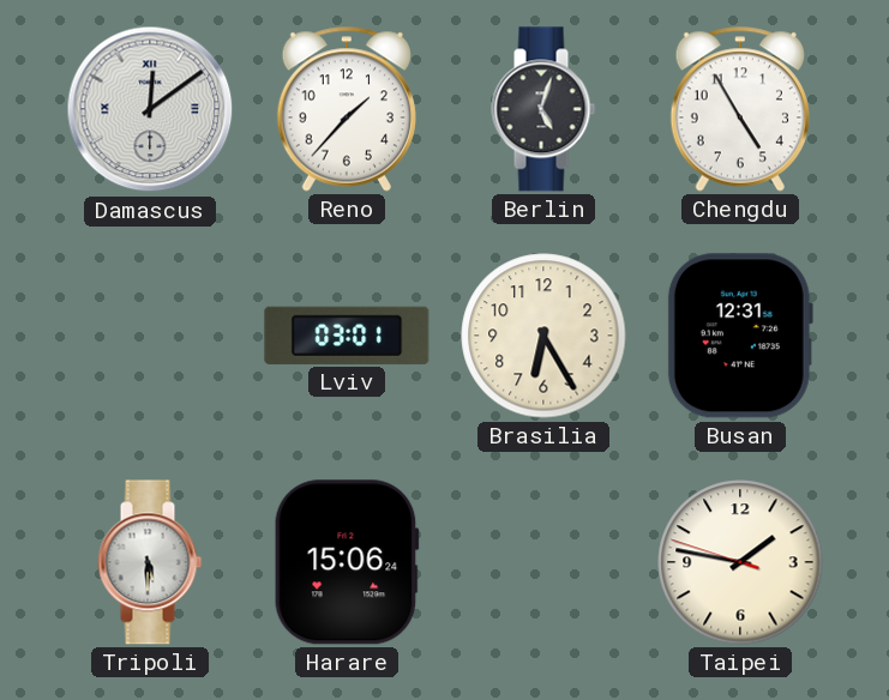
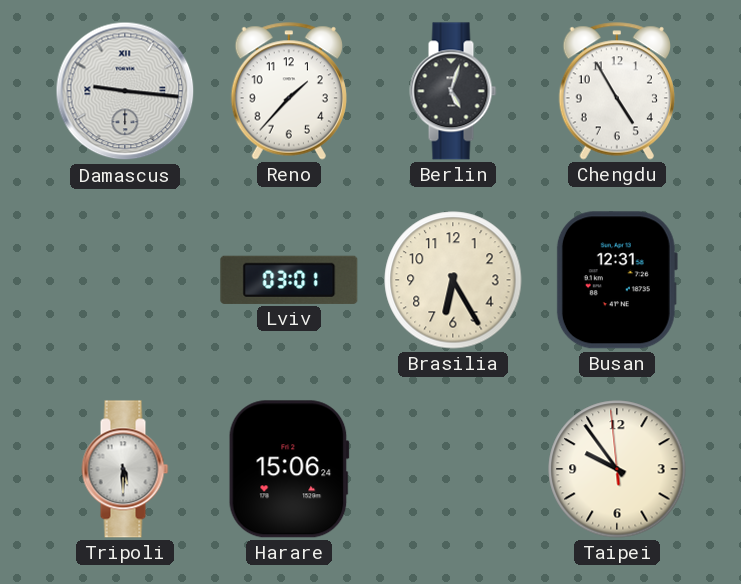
Damascus: 12:09 -> 9:16 (125, 91)
Taipei: 1:46 -> 9:53 (617, 469)
